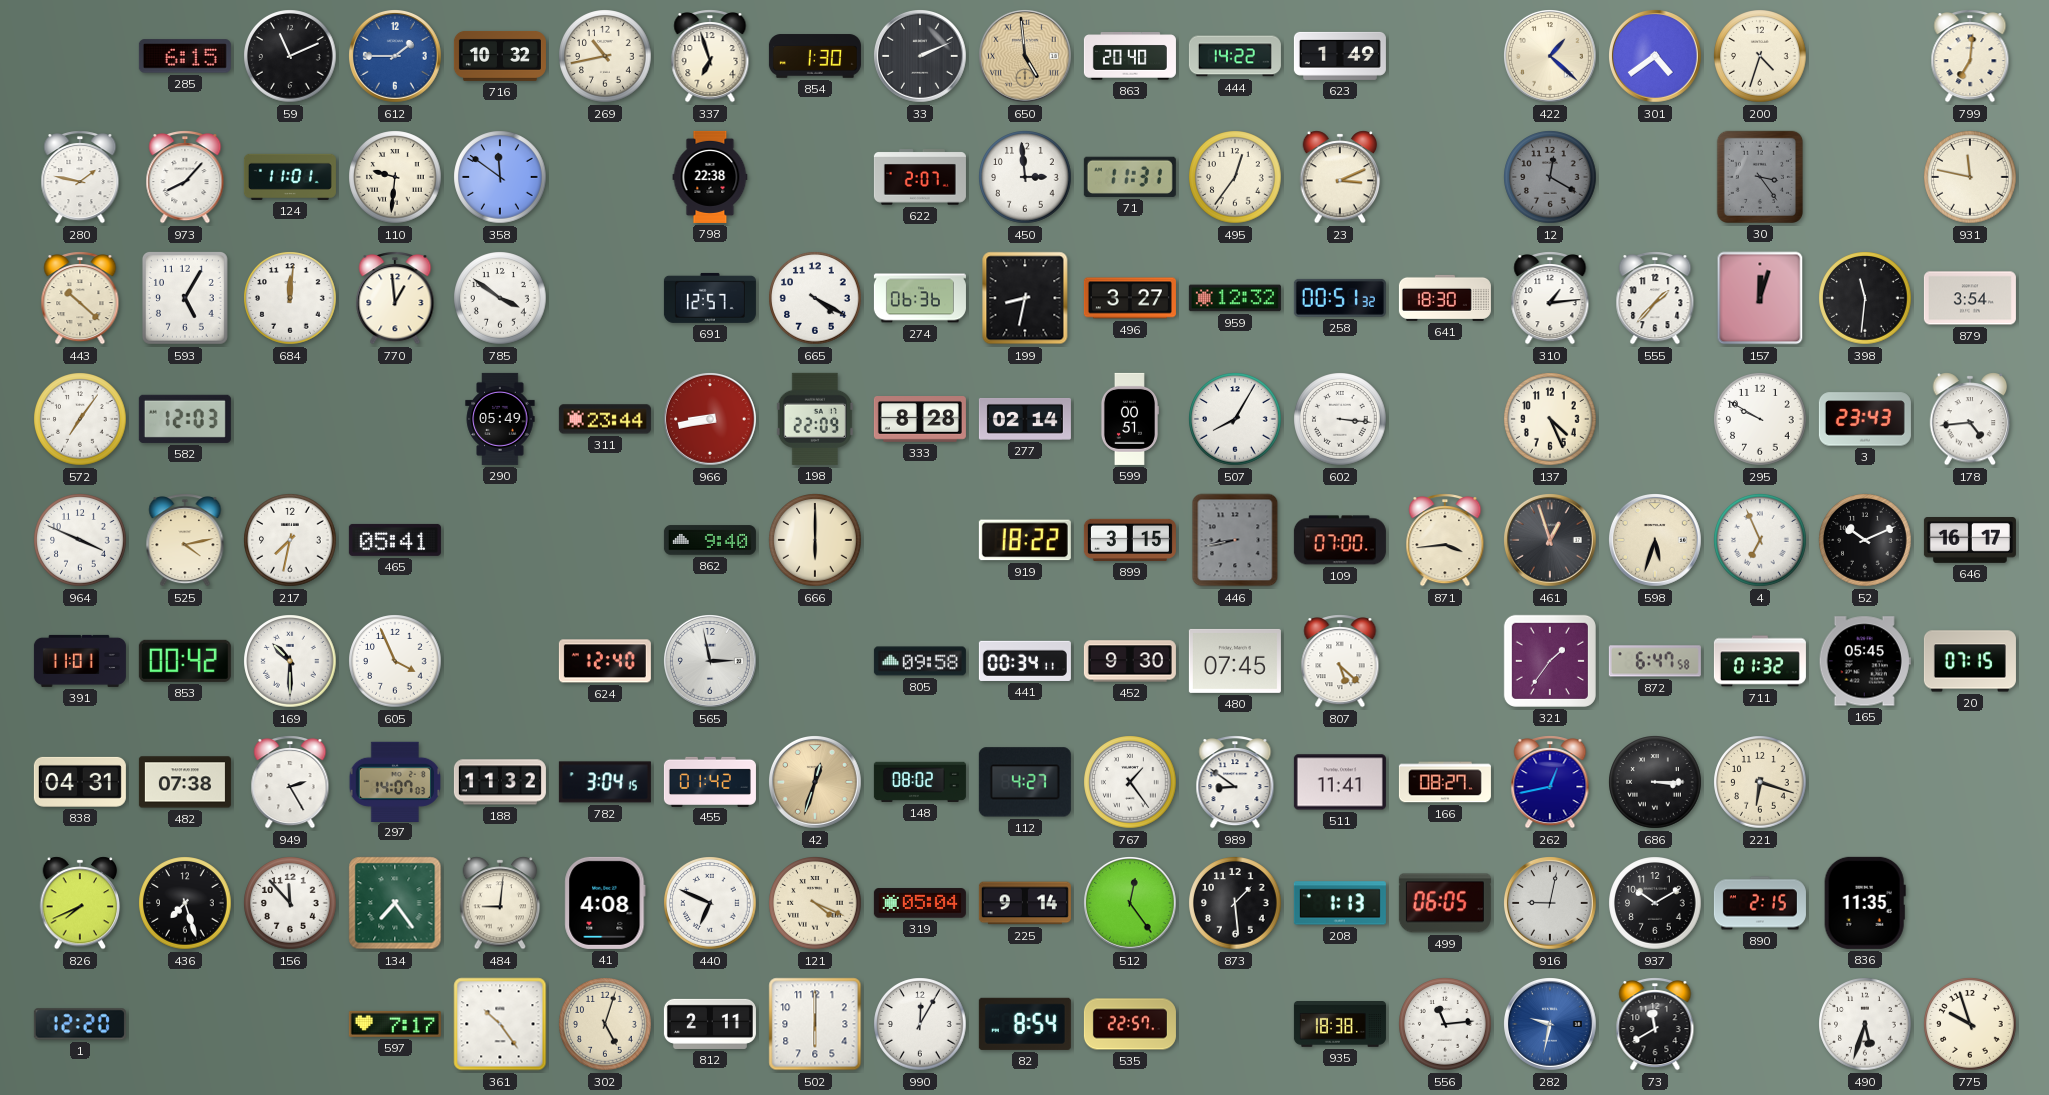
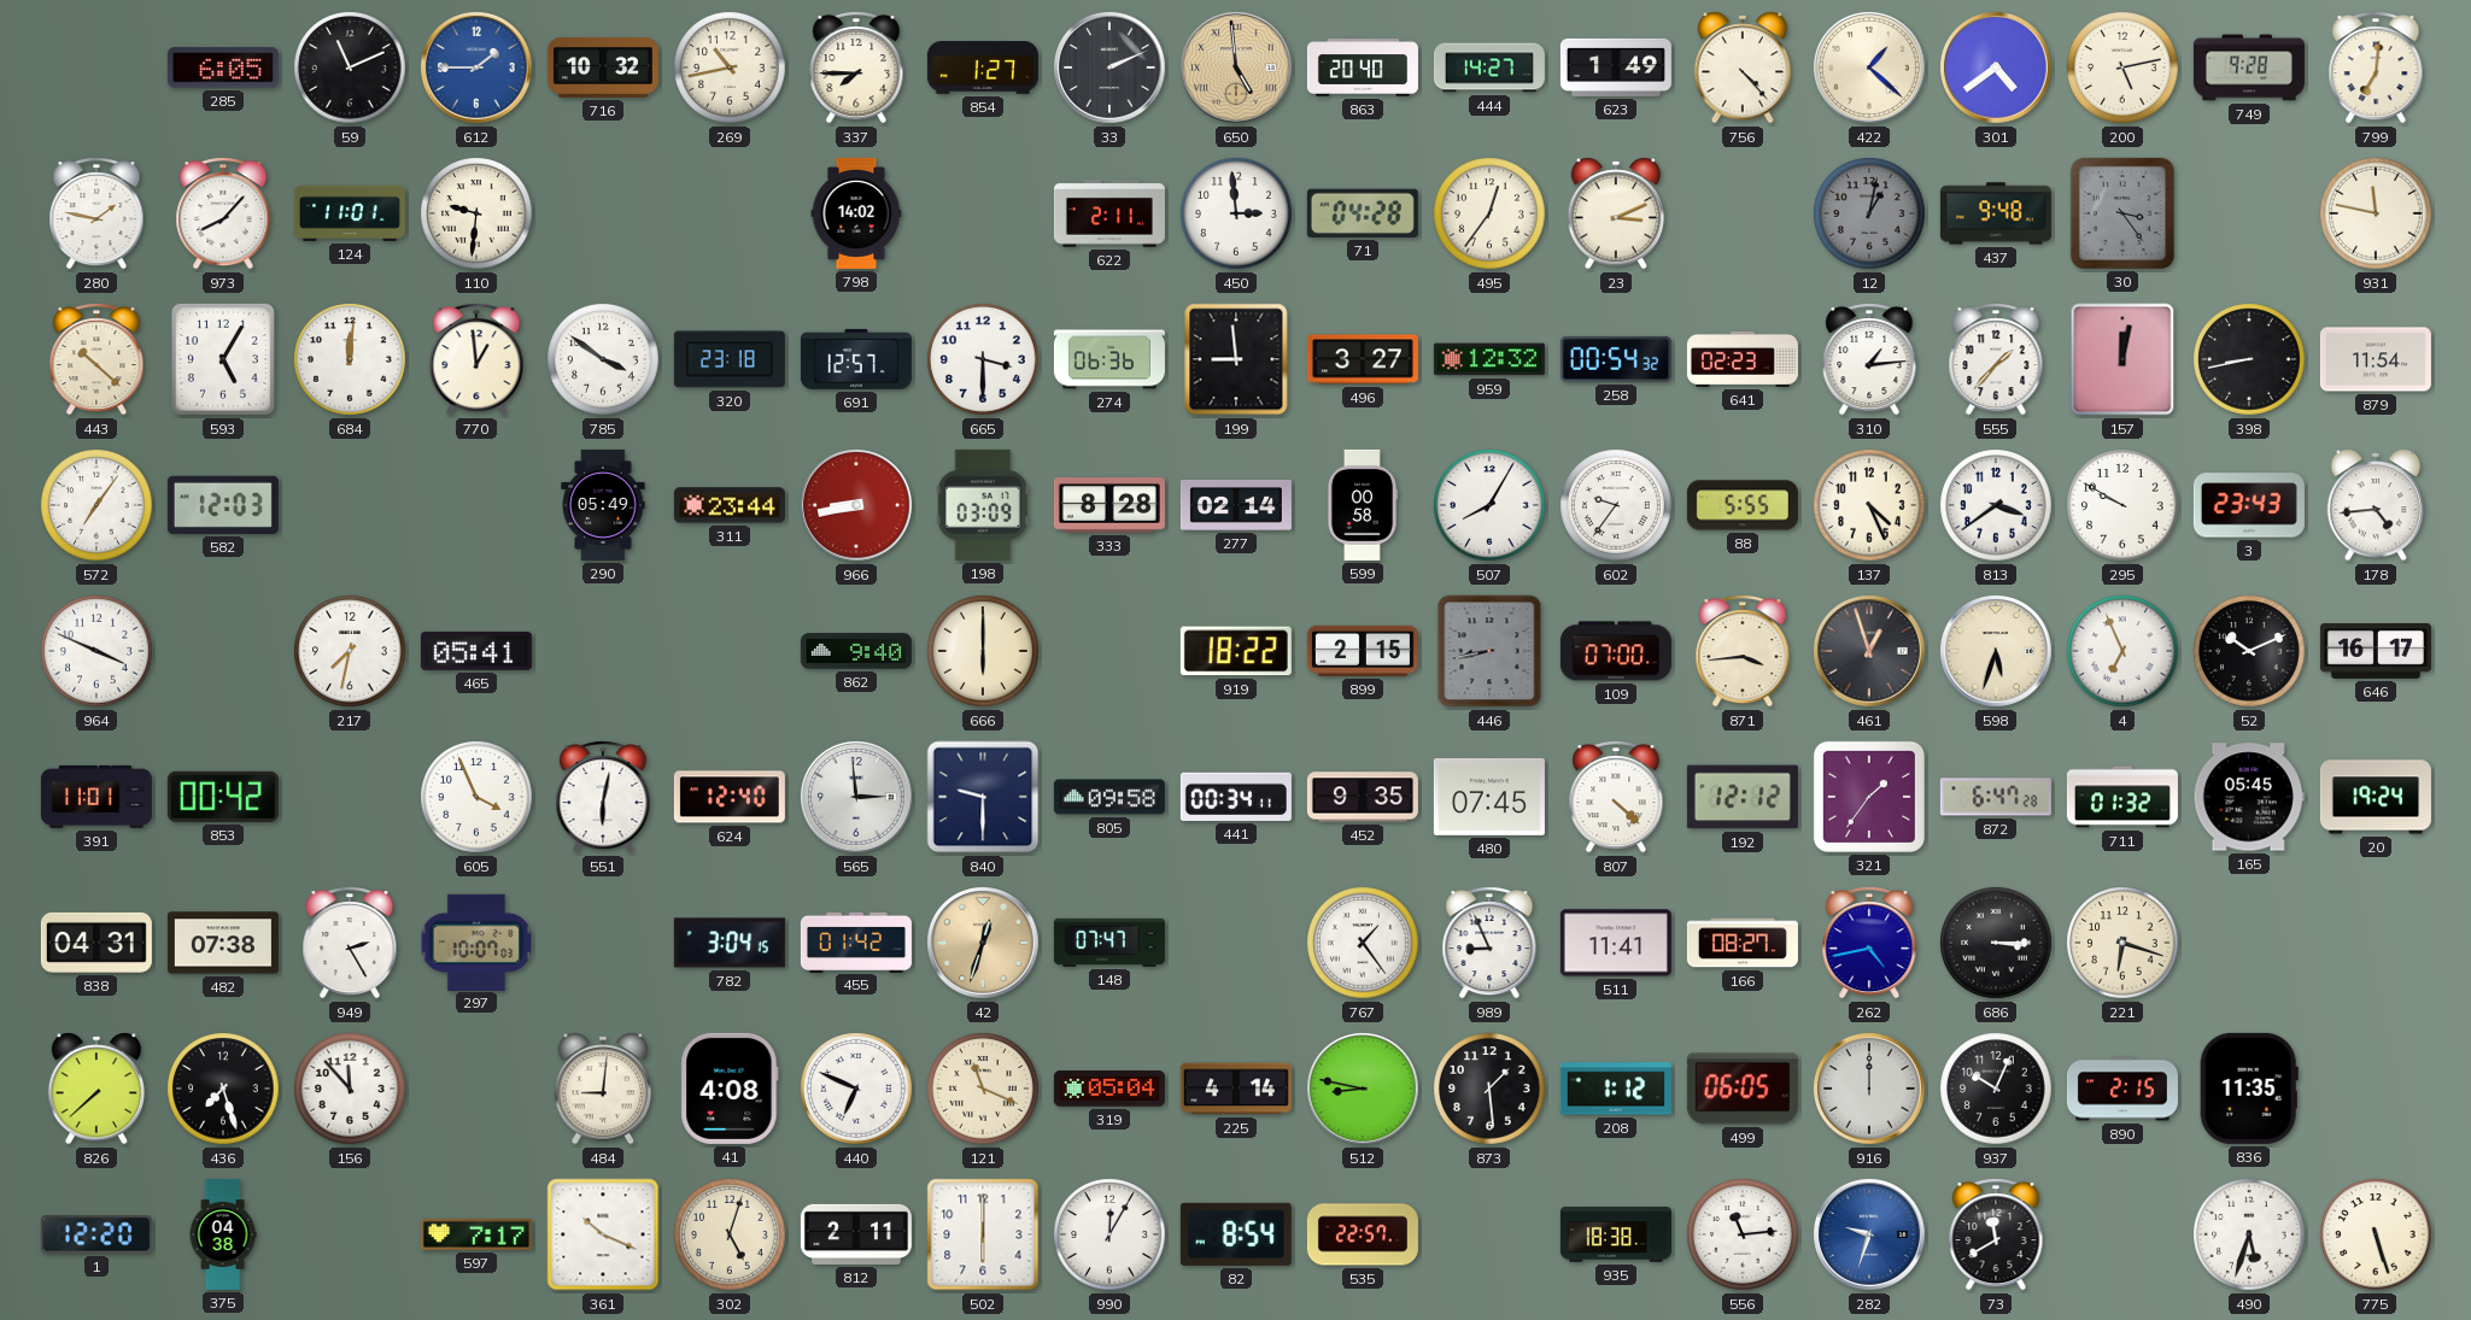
285: 6:15 -> 6:05 (223, 68)
337: 6:57 -> 7:45 (856, 68)
854: 1:30 -> 1:27 (983, 68)
444: 14:22 -> 14:27 (1489, 68)
756: none -> 4:23 (1743, 68)
200: 4:33 -> 5:13 (2122, 68)
749: none -> 9:28 (2249, 68)
358: 11:51 -> none (500, 177)
798: 22:38 -> 14:02 (856, 213)
622: 2:07 -> 2:11 (1109, 213)
71: 11:31 -> 04:28 (1363, 213)
12: 12:20 -> 1:02 (1869, 213)
437: none -> 9:48 (1996, 213)
320: none -> 23:18 (730, 359)
665: 4:20 -> 3:30 (983, 359)
199: 8:32 -> 8:59 (1236, 359)
258: 00:51 -> 00:54 (1616, 359)
641: 18:30 -> 02:23 (1743, 359)
157: 12:03 -> 12:02 (2122, 359)
398: 11:31 -> 8:43 (2249, 359)
879: 3:54 -> 11:54 (2376, 359)
198: 22:09 -> 03:09 (983, 505)
599: 00:51 -> 00:58 (1362, 505)
602: 3:16 -> 9:36 (1616, 505)
88: none -> 5:55 (1743, 505)
813: none -> 3:39 (1996, 505)
525: 4:13 -> none (185, 540)
899: 3:15 -> 2:15 (1363, 651)
169: 10:30 -> none (290, 661)
551: none -> 6:02 (603, 797)
565: 2:58 -> 2:59 (857, 798)
840: none -> 9:30 (983, 797)
452: 9:30 -> 9:35 (1363, 797)
807: 5:22 -> 4:22 (1616, 797)
192: none -> 12:12 (1743, 797)
872: 6:47:58 -> 6:47:28 (1996, 797)
20: 07:15 -> 19:24 (2376, 797)
297: 14:07 -> 10:07 (475, 941)
188: 11:32 -> none (500, 782)
148: 08:02 -> 07:47 (1109, 943)
112: 4:27 -> none (1025, 782)
989: 8:51 -> 8:56 (1489, 943)
262: 12:43 -> 4:43 (1869, 943)
826: 7:41 -> 7:38 (96, 1089)
134: 7:24 -> none (395, 903)
121: 4:19 -> 11:19 (983, 1089)
225: 9:14 -> 4:14 (1236, 1089)
512: 12:24 -> 8:47 (1364, 1090)
208: 1:13 -> 1:12 (1616, 1089)
916: 9:02 -> 12:00 (1870, 1090)
937: 10:10 -> 10:04 (1996, 1089)
375: none -> 04:38 (223, 1234)
361: 10:24 -> 10:19 (603, 1234)
282: 9:32 -> 9:33 (1870, 1236)
775: 9:57 -> 5:27 (2376, 1234)
